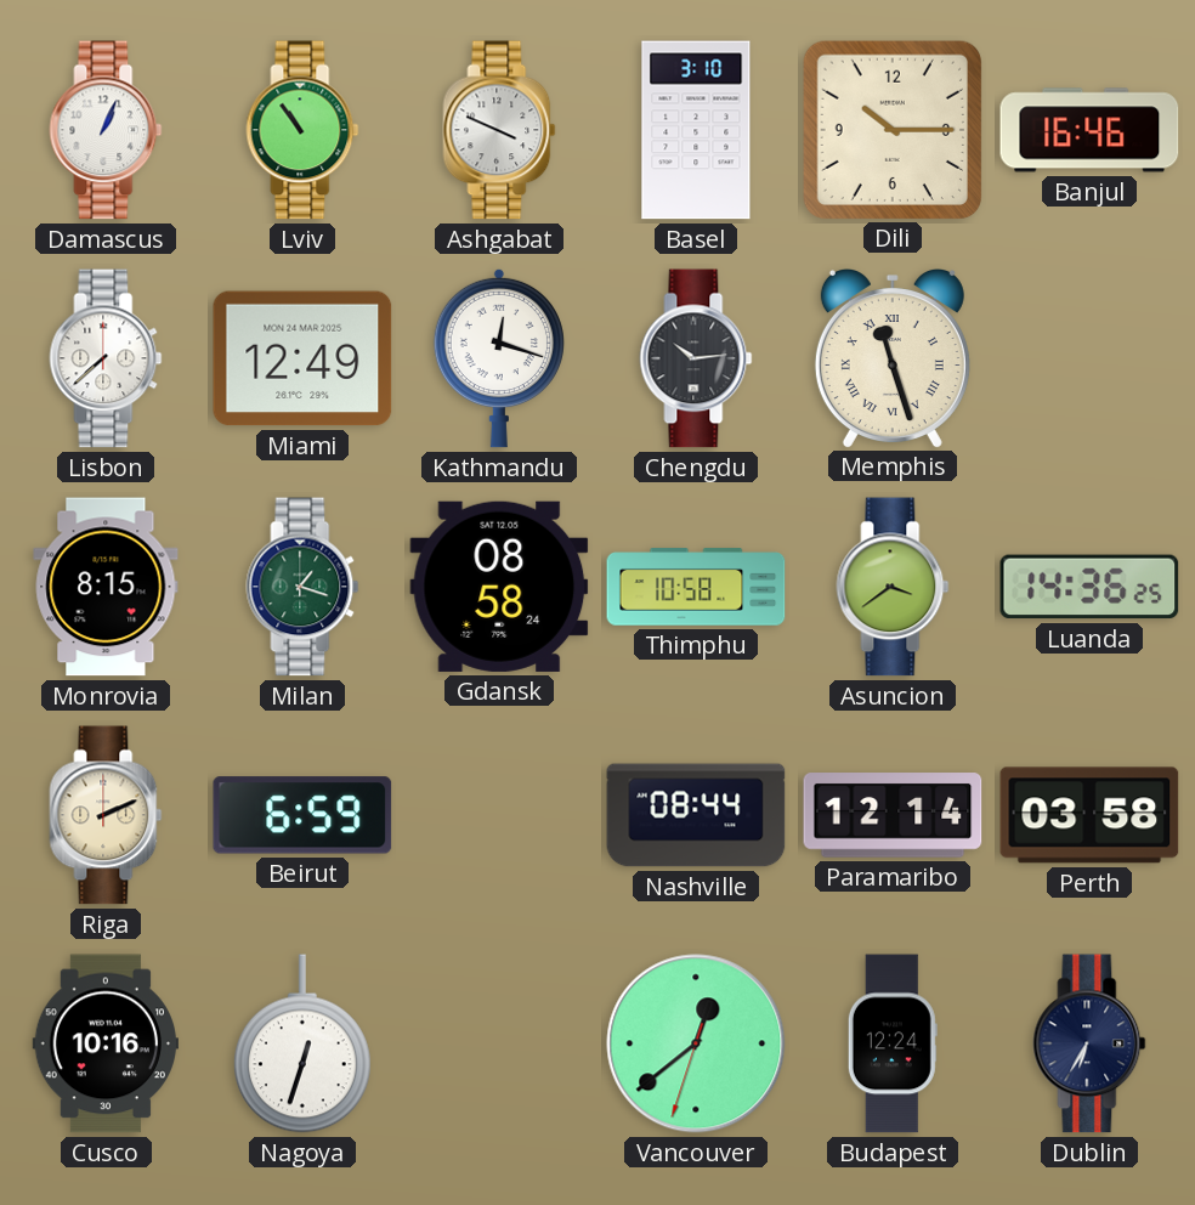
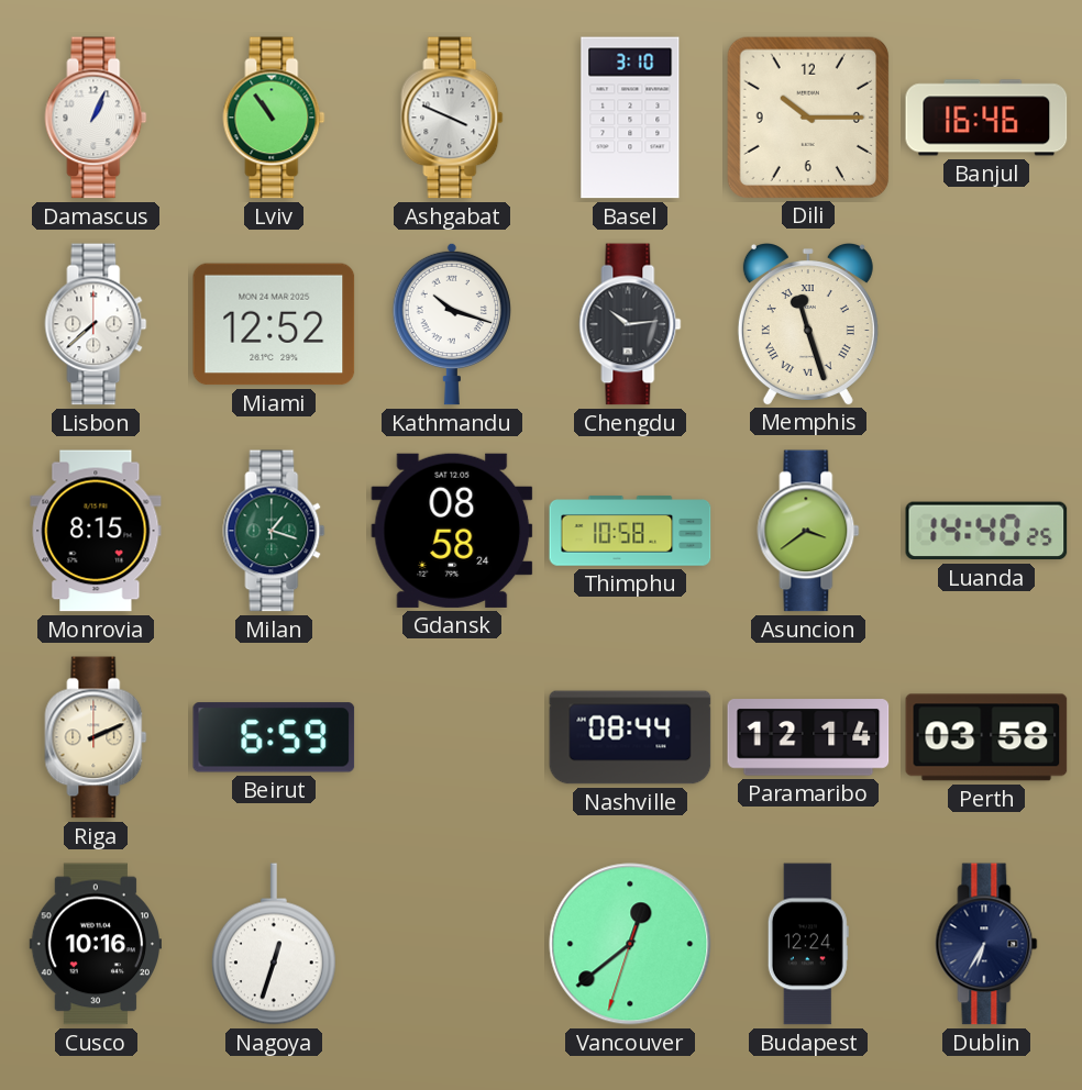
Miami: 12:49 -> 12:52 (274, 324)
Kathmandu: 12:18 -> 10:18 (452, 324)
Luanda: 14:36 -> 14:40 (986, 531)
